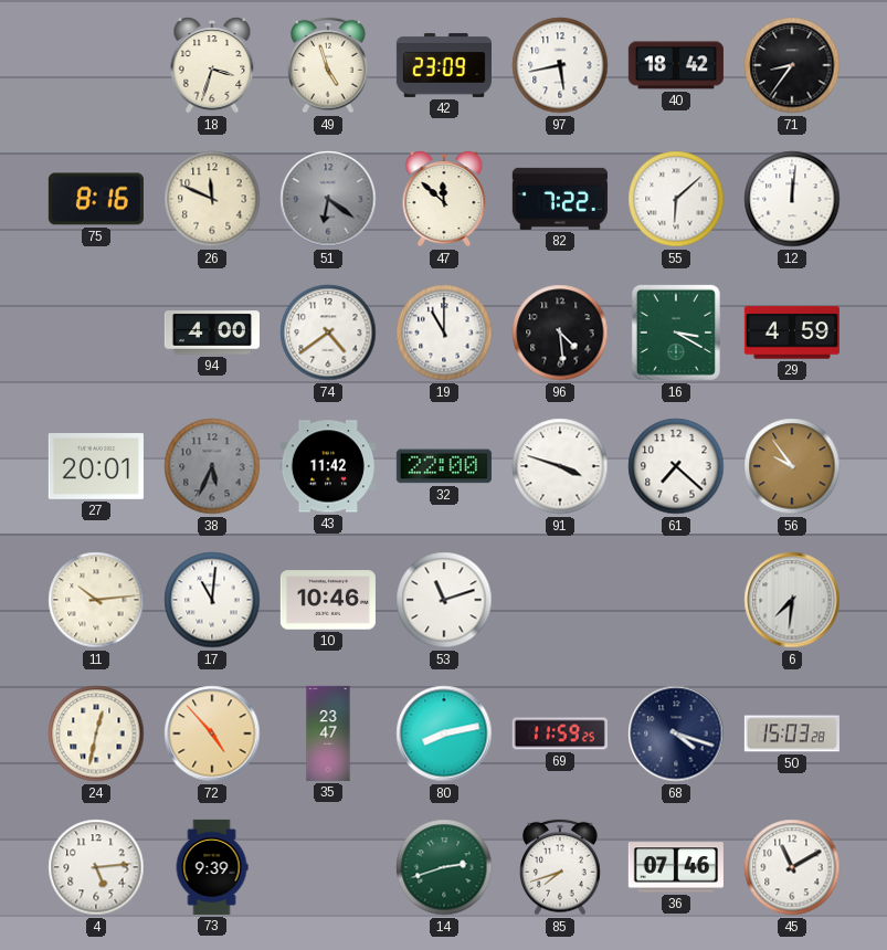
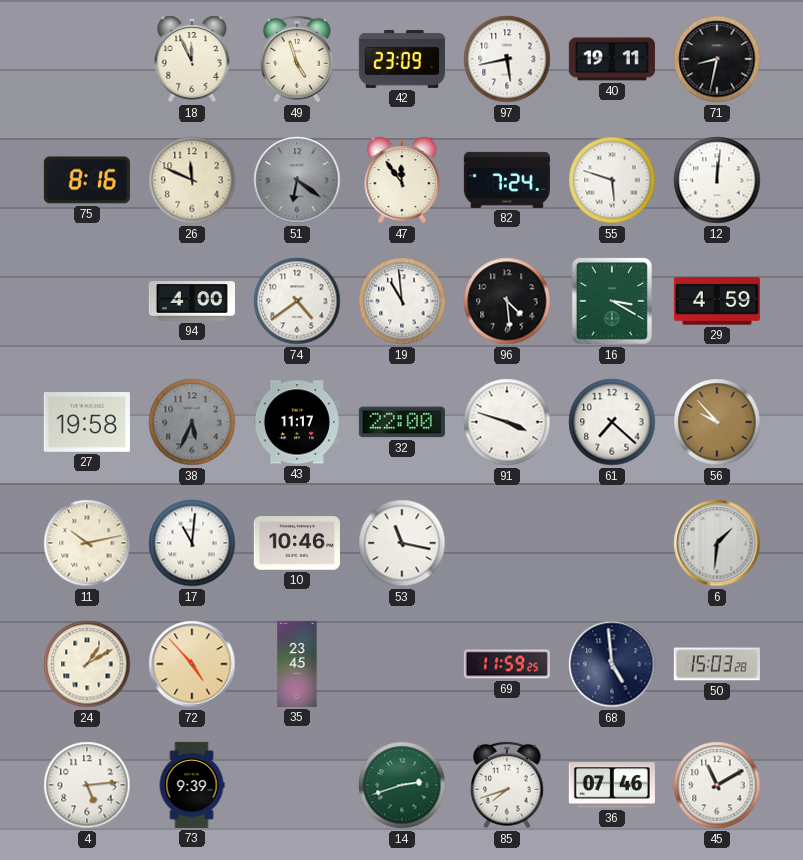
18: 3:33 -> 11:56 (192, 59)
40: 18:42 -> 19:11 (612, 59)
71: 8:36 -> 8:32 (717, 59)
47: 11:52 -> 11:54 (402, 180)
82: 7:22 -> 7:24 (507, 180)
55: 6:08 -> 5:48 (612, 180)
19: 11:00 -> 10:59 (402, 301)
27: 20:01 -> 19:58 (87, 423)
43: 11:42 -> 11:17 (297, 422)
56: 9:54 -> 9:53 (717, 422)
11: 10:14 -> 10:13 (87, 543)
53: 11:12 -> 11:17 (402, 543)
6: 7:31 -> 1:31 (717, 543)
24: 12:32 -> 1:10 (87, 664)
35: 23:47 -> 23:45 (297, 664)
80: 8:13 -> none (444, 733)
68: 4:18 -> 4:59 (612, 664)
